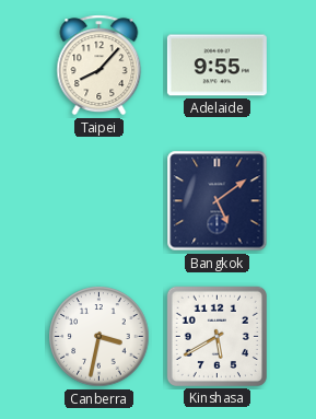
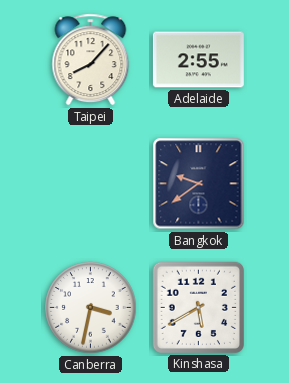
Adelaide: 9:55 -> 2:55 (198, 60)
Bangkok: 5:09 -> 9:39 (199, 184)
